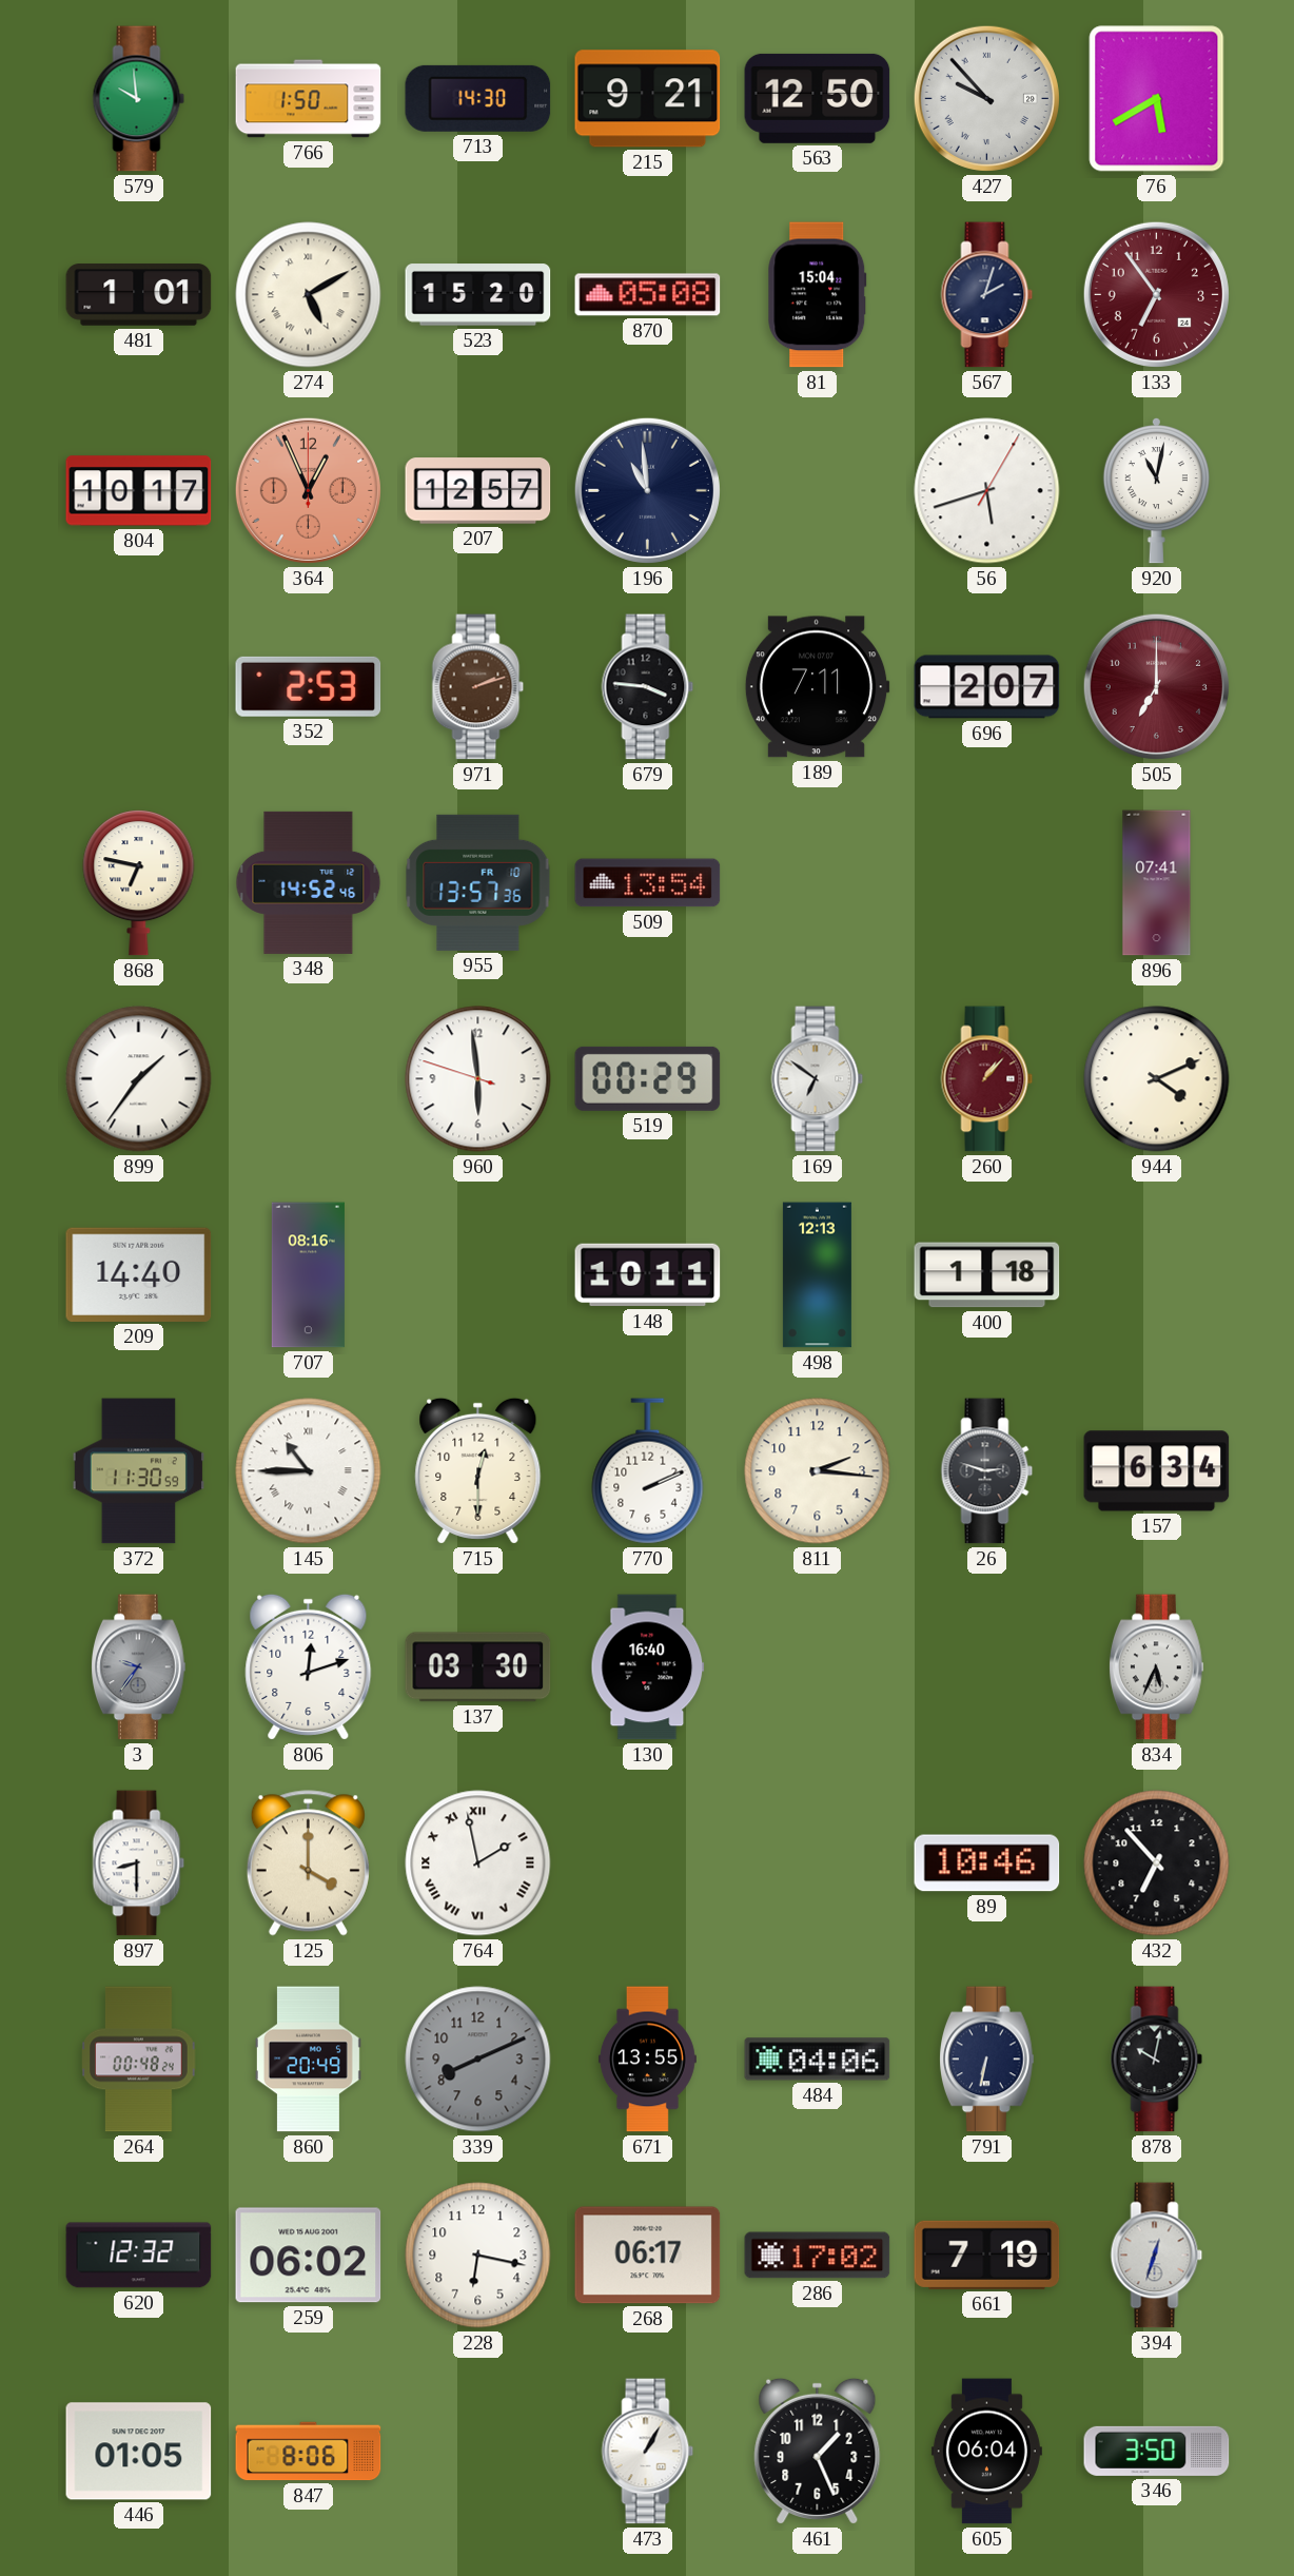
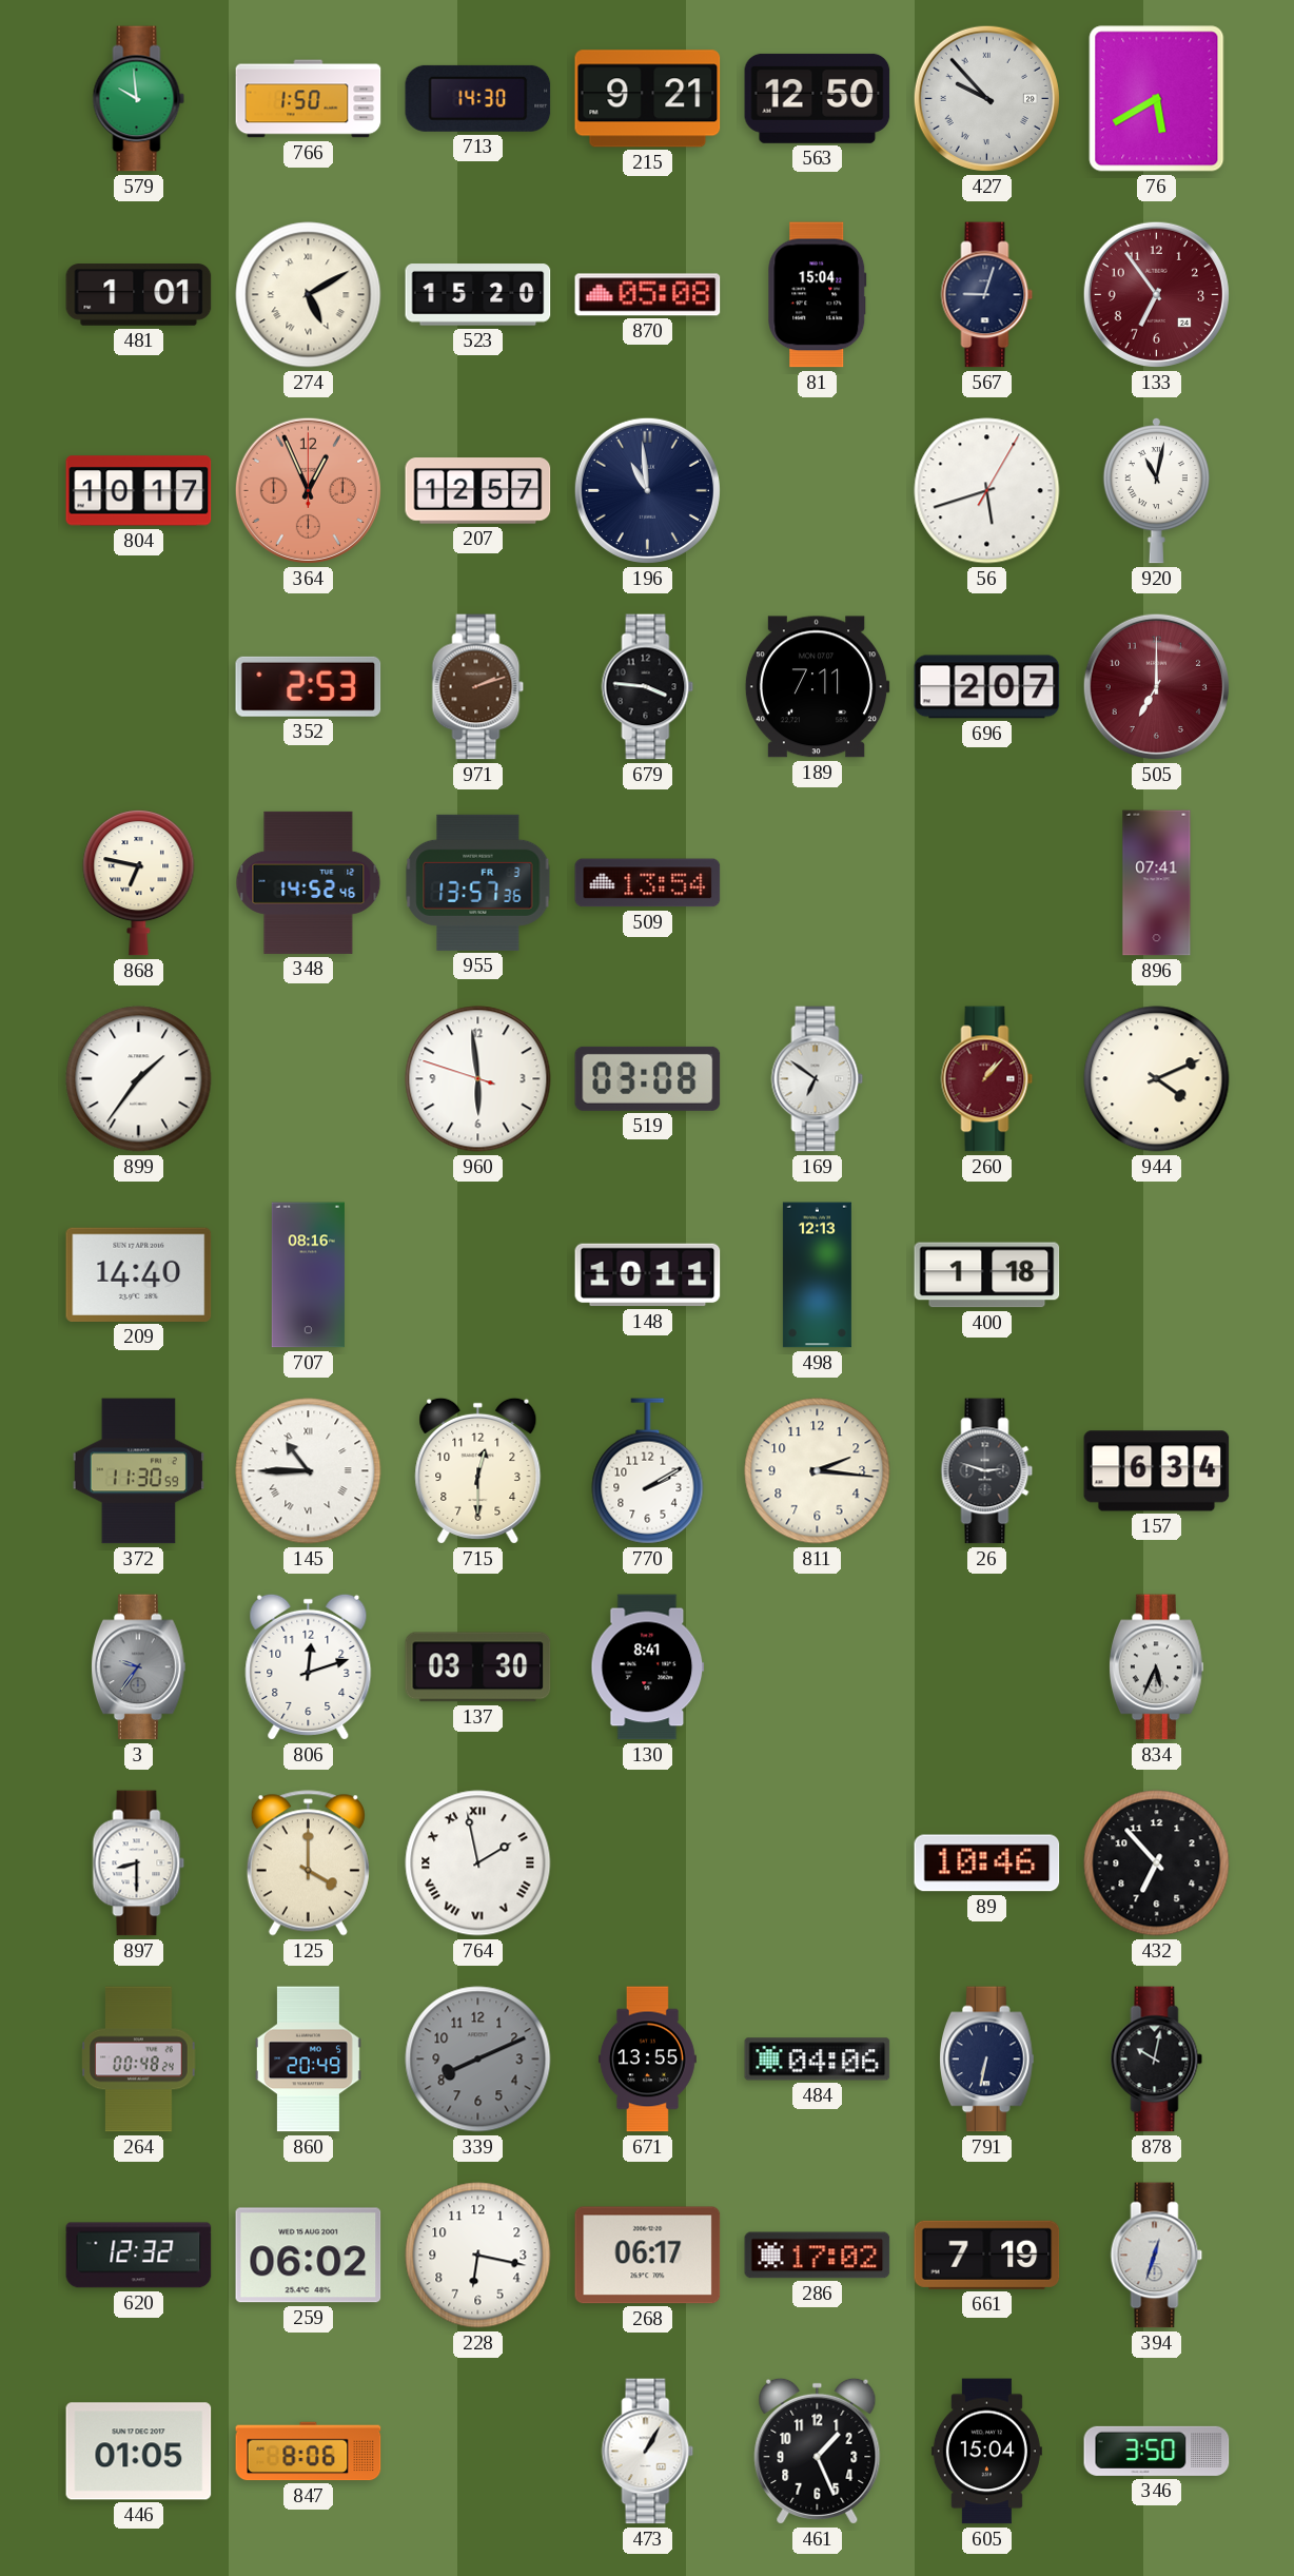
567: 2:03 -> 9:03 (987, 295)
955 date: FR 10 -> FR 3 (478, 882)
519: 00:29 -> 03:08 (648, 1078)
770: 2:11 -> 2:10 (648, 1471)
130: 16:40 -> 8:41 (648, 1667)
605: 06:04 -> 15:04 (986, 2452)
